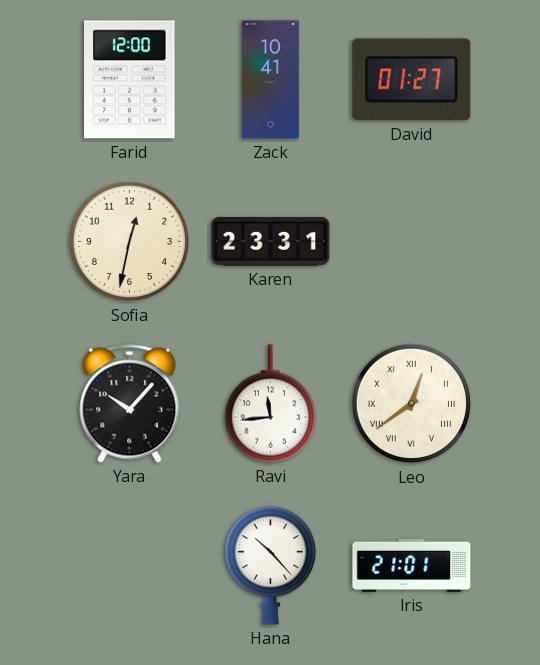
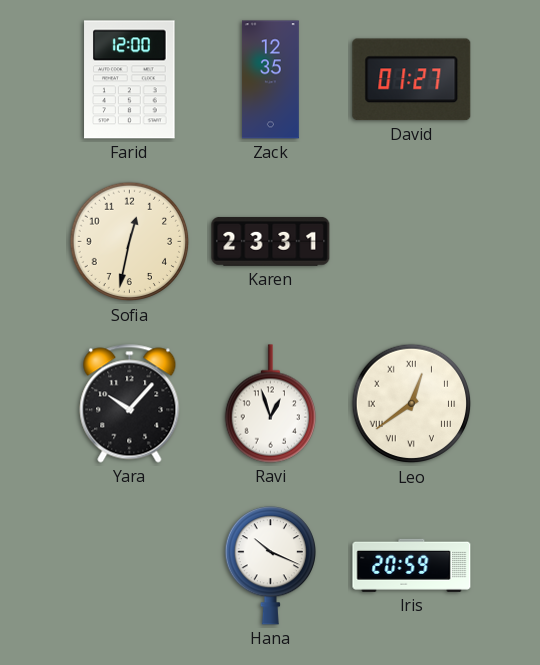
Zack: 10:41 -> 12:35 (270, 80)
Ravi: 11:44 -> 12:57 (270, 404)
Hana: 10:23 -> 10:19 (270, 566)
Iris: 21:01 -> 20:59 (412, 565)
